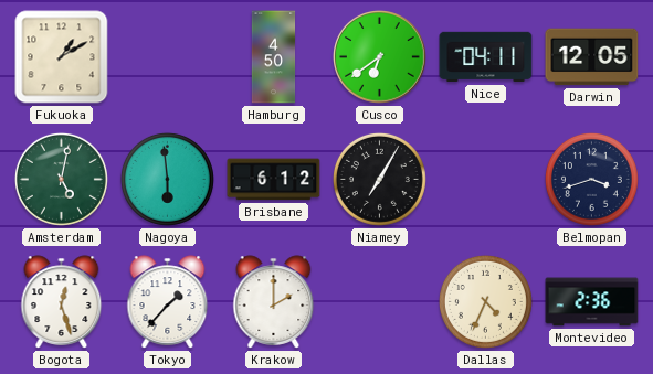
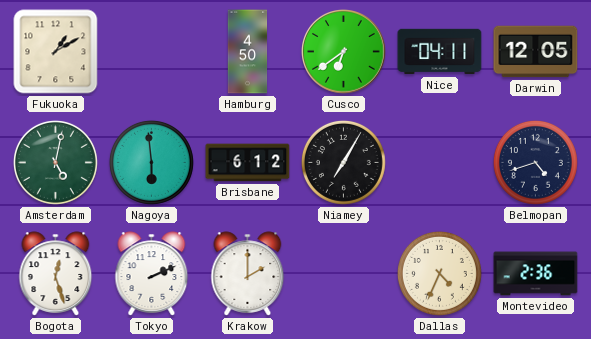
Belmopan: 3:42 -> 4:42 (535, 162)
Tokyo: 1:37 -> 2:11 (152, 274)
